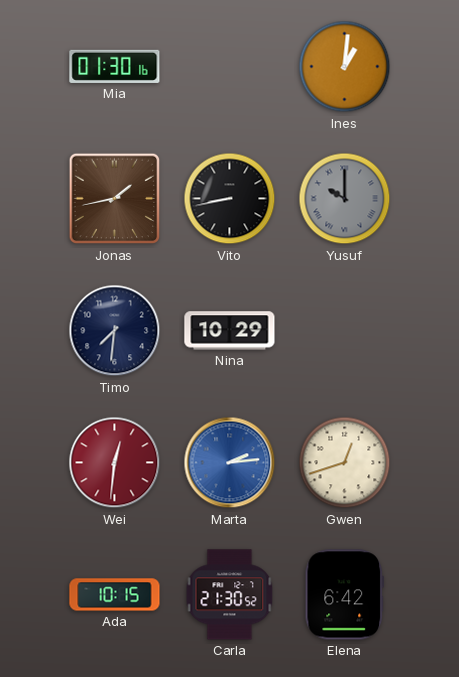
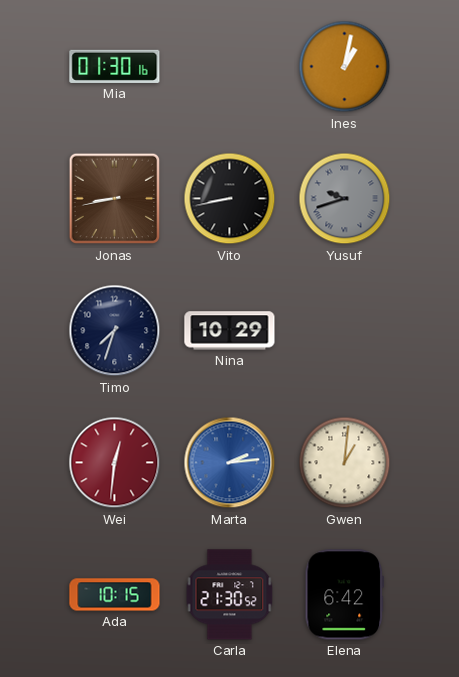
Ines: 1:01 -> 1:02 (345, 67)
Jonas: 1:43 -> 8:43 (115, 199)
Yusuf: 10:00 -> 9:42 (345, 199)
Timo: 7:31 -> 7:33 (115, 331)
Gwen: 12:42 -> 1:01 (345, 463)
